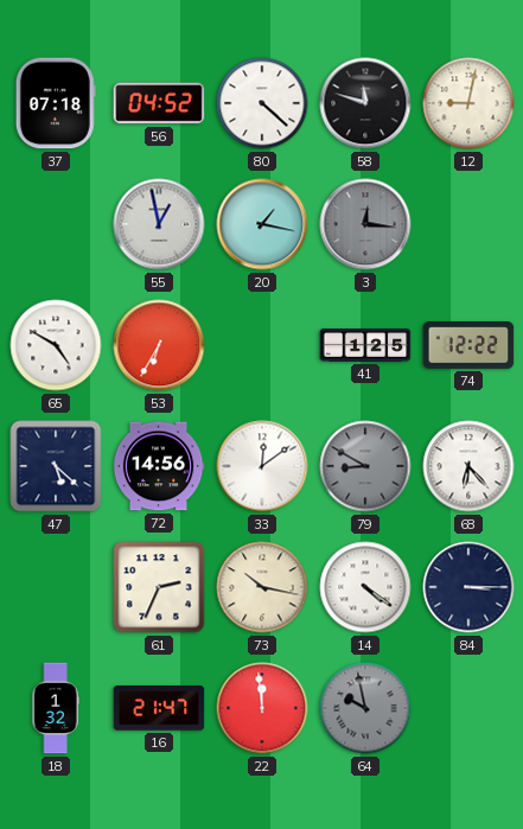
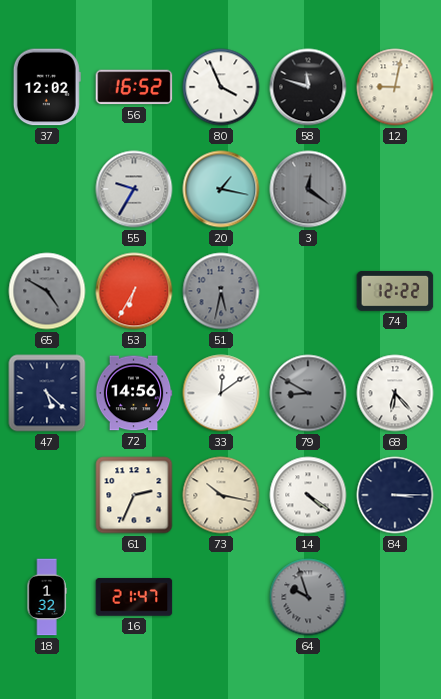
37: 07:18 -> 12:02 (47, 87)
56: 04:52 -> 16:52 (134, 87)
80: 4:22 -> 3:56 (221, 87)
55: 12:58 -> 9:35 (134, 189)
3: 12:16 -> 12:21 (308, 189)
65 dial: white -> grey (47, 291)
51: none -> 5:32 (221, 291)
41: 1:25 -> none (365, 345)
22: 11:59 -> none (262, 708)
64: 9:58 -> 9:57 (308, 597)
